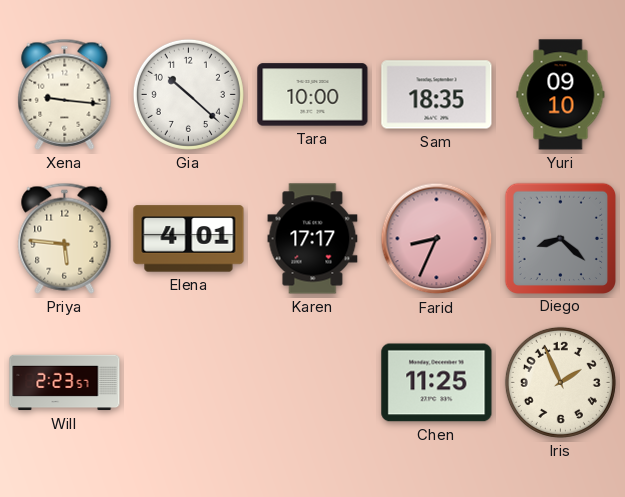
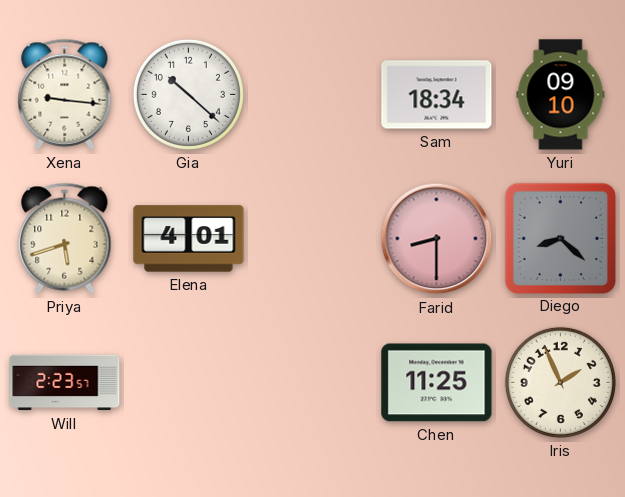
Tara: 10:00 -> none (313, 95)
Sam: 18:35 -> 18:34 (437, 95)
Priya: 5:46 -> 5:42 (65, 238)
Karen: 17:17 -> none (313, 239)
Farid: 8:34 -> 8:30 (437, 239)
